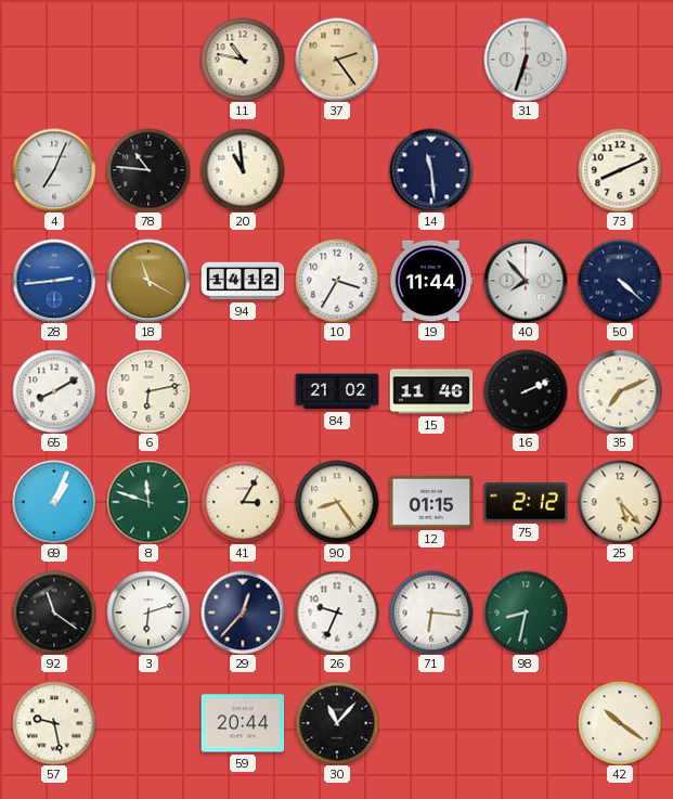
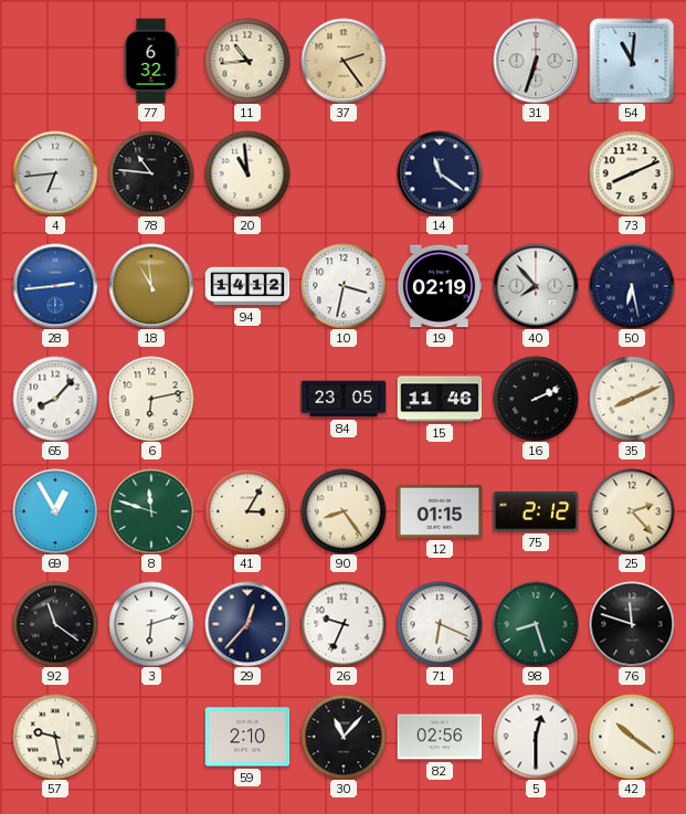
77: none -> 6:32 (151, 61)
11: 10:47 -> 10:44 (247, 61)
54: none -> 11:01 (632, 61)
4: 7:04 -> 6:44 (55, 173)
14: 11:29 -> 11:21 (440, 173)
18: 11:20 -> 10:59 (151, 286)
10: 3:35 -> 3:32 (344, 286)
19: 11:44 -> 02:19 (440, 286)
50: 4:22 -> 6:28 (632, 286)
65: 8:10 -> 8:07 (55, 399)
84: 21:02 -> 23:05 (344, 399)
35: 7:11 -> 8:11 (632, 399)
69: 1:04 -> 12:55 (55, 511)
25: 5:23 -> 2:23 (632, 511)
71: 6:16 -> 6:19 (440, 624)
98: 8:32 -> 8:27 (536, 624)
76: none -> 11:48 (632, 624)
59: 20:44 -> 2:10 (247, 737)
82: none -> 02:56 (440, 737)
5: none -> 12:30 (536, 737)
